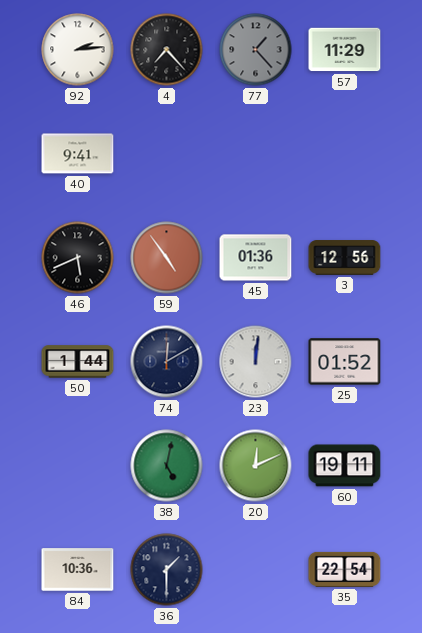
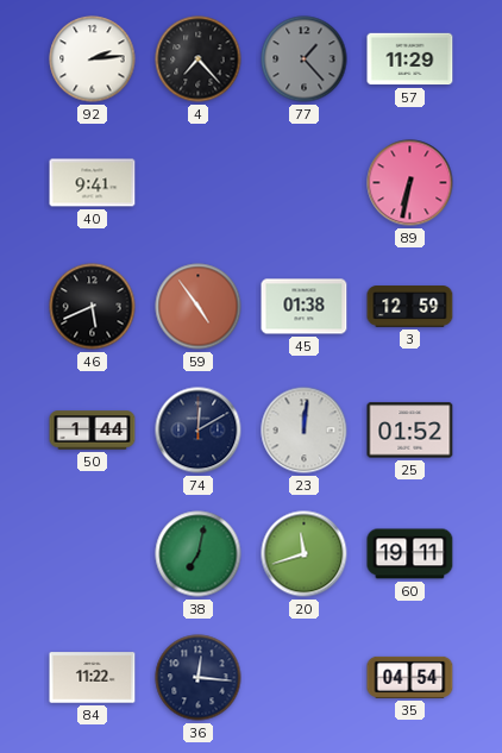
89: none -> 6:32 (410, 183)
45: 01:36 -> 01:38 (305, 307)
3: 12:56 -> 12:59 (410, 307)
38: 5:02 -> 7:02 (199, 554)
20: 12:11 -> 11:42 (305, 554)
84: 10:36 -> 11:22 (93, 678)
36: 1:30 -> 12:16 (199, 678)
35: 22:54 -> 04:54 (410, 677)
